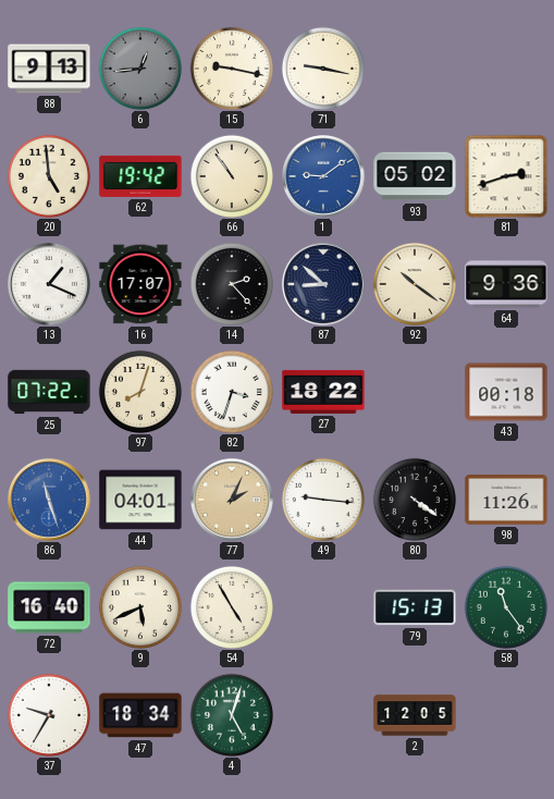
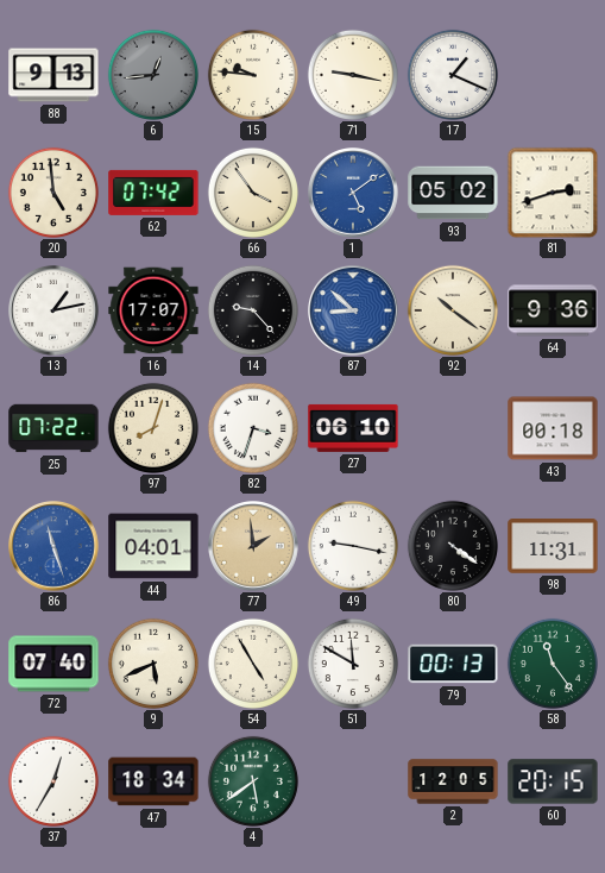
15: 9:17 -> 9:46 (253, 75)
17: none -> 1:19 (453, 75)
62: 19:42 -> 07:42 (153, 193)
66: 10:54 -> 3:54 (253, 193)
1: 9:09 -> 5:09 (354, 194)
13: 1:19 -> 1:13 (55, 312)
14: 2:23 -> 9:23 (253, 310)
87 dial: navy -> blue (354, 312)
27: 18:22 -> 06:10 (353, 428)
77: 2:04 -> 1:59 (254, 547)
49: 9:16 -> 9:17 (353, 546)
98: 11:26 -> 11:31 (553, 547)
72: 16:40 -> 07:40 (53, 664)
51: none -> 11:50 (353, 664)
79: 15:13 -> 00:13 (453, 664)
37: 9:35 -> 12:35 (53, 781)
4: 5:03 -> 5:39 (253, 781)
60: none -> 20:15 (553, 781)
